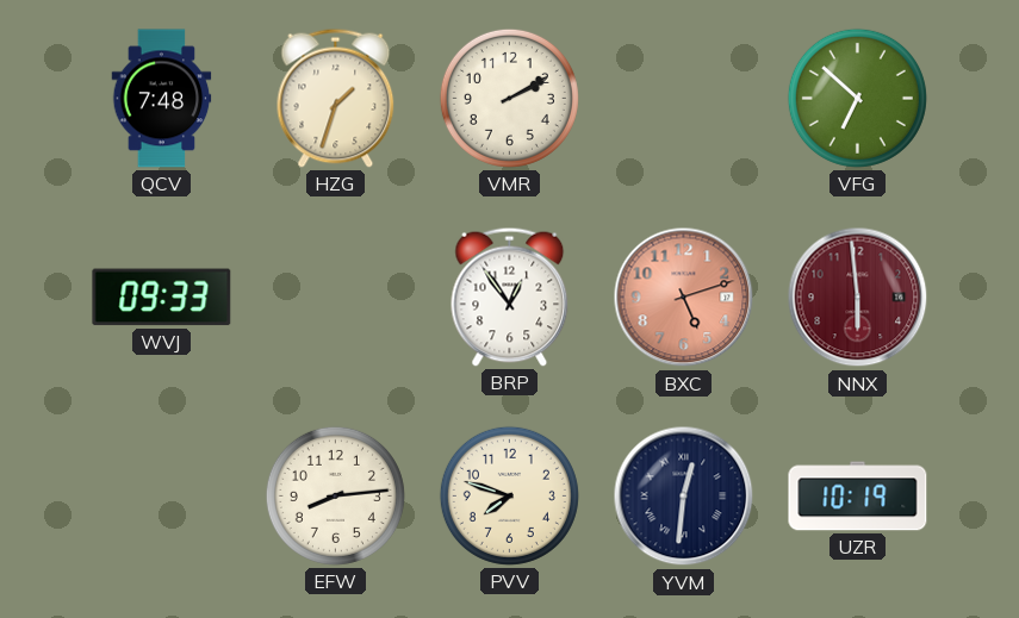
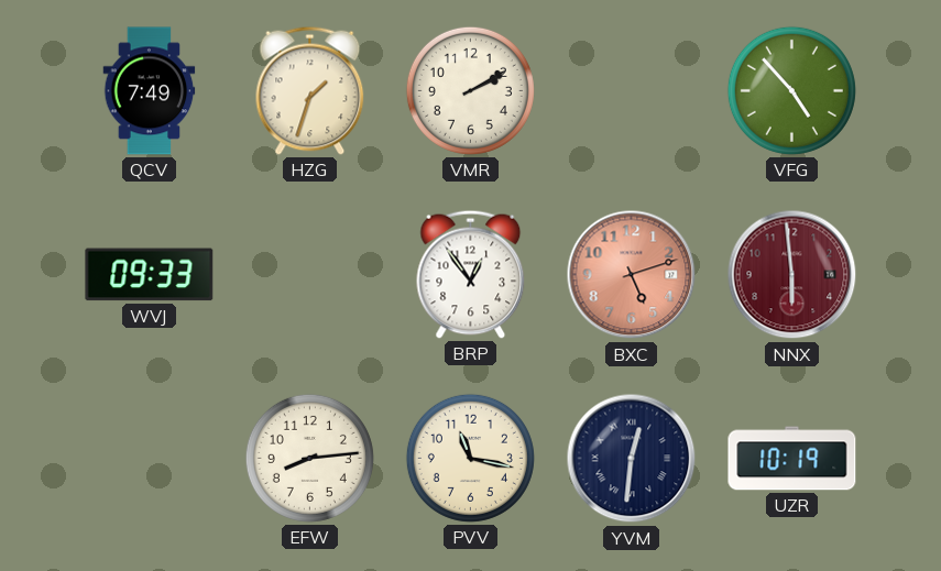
QCV: 7:48 -> 7:49 (150, 91)
VFG: 6:52 -> 4:53 (791, 90)
PVV: 7:48 -> 11:17 (470, 458)
